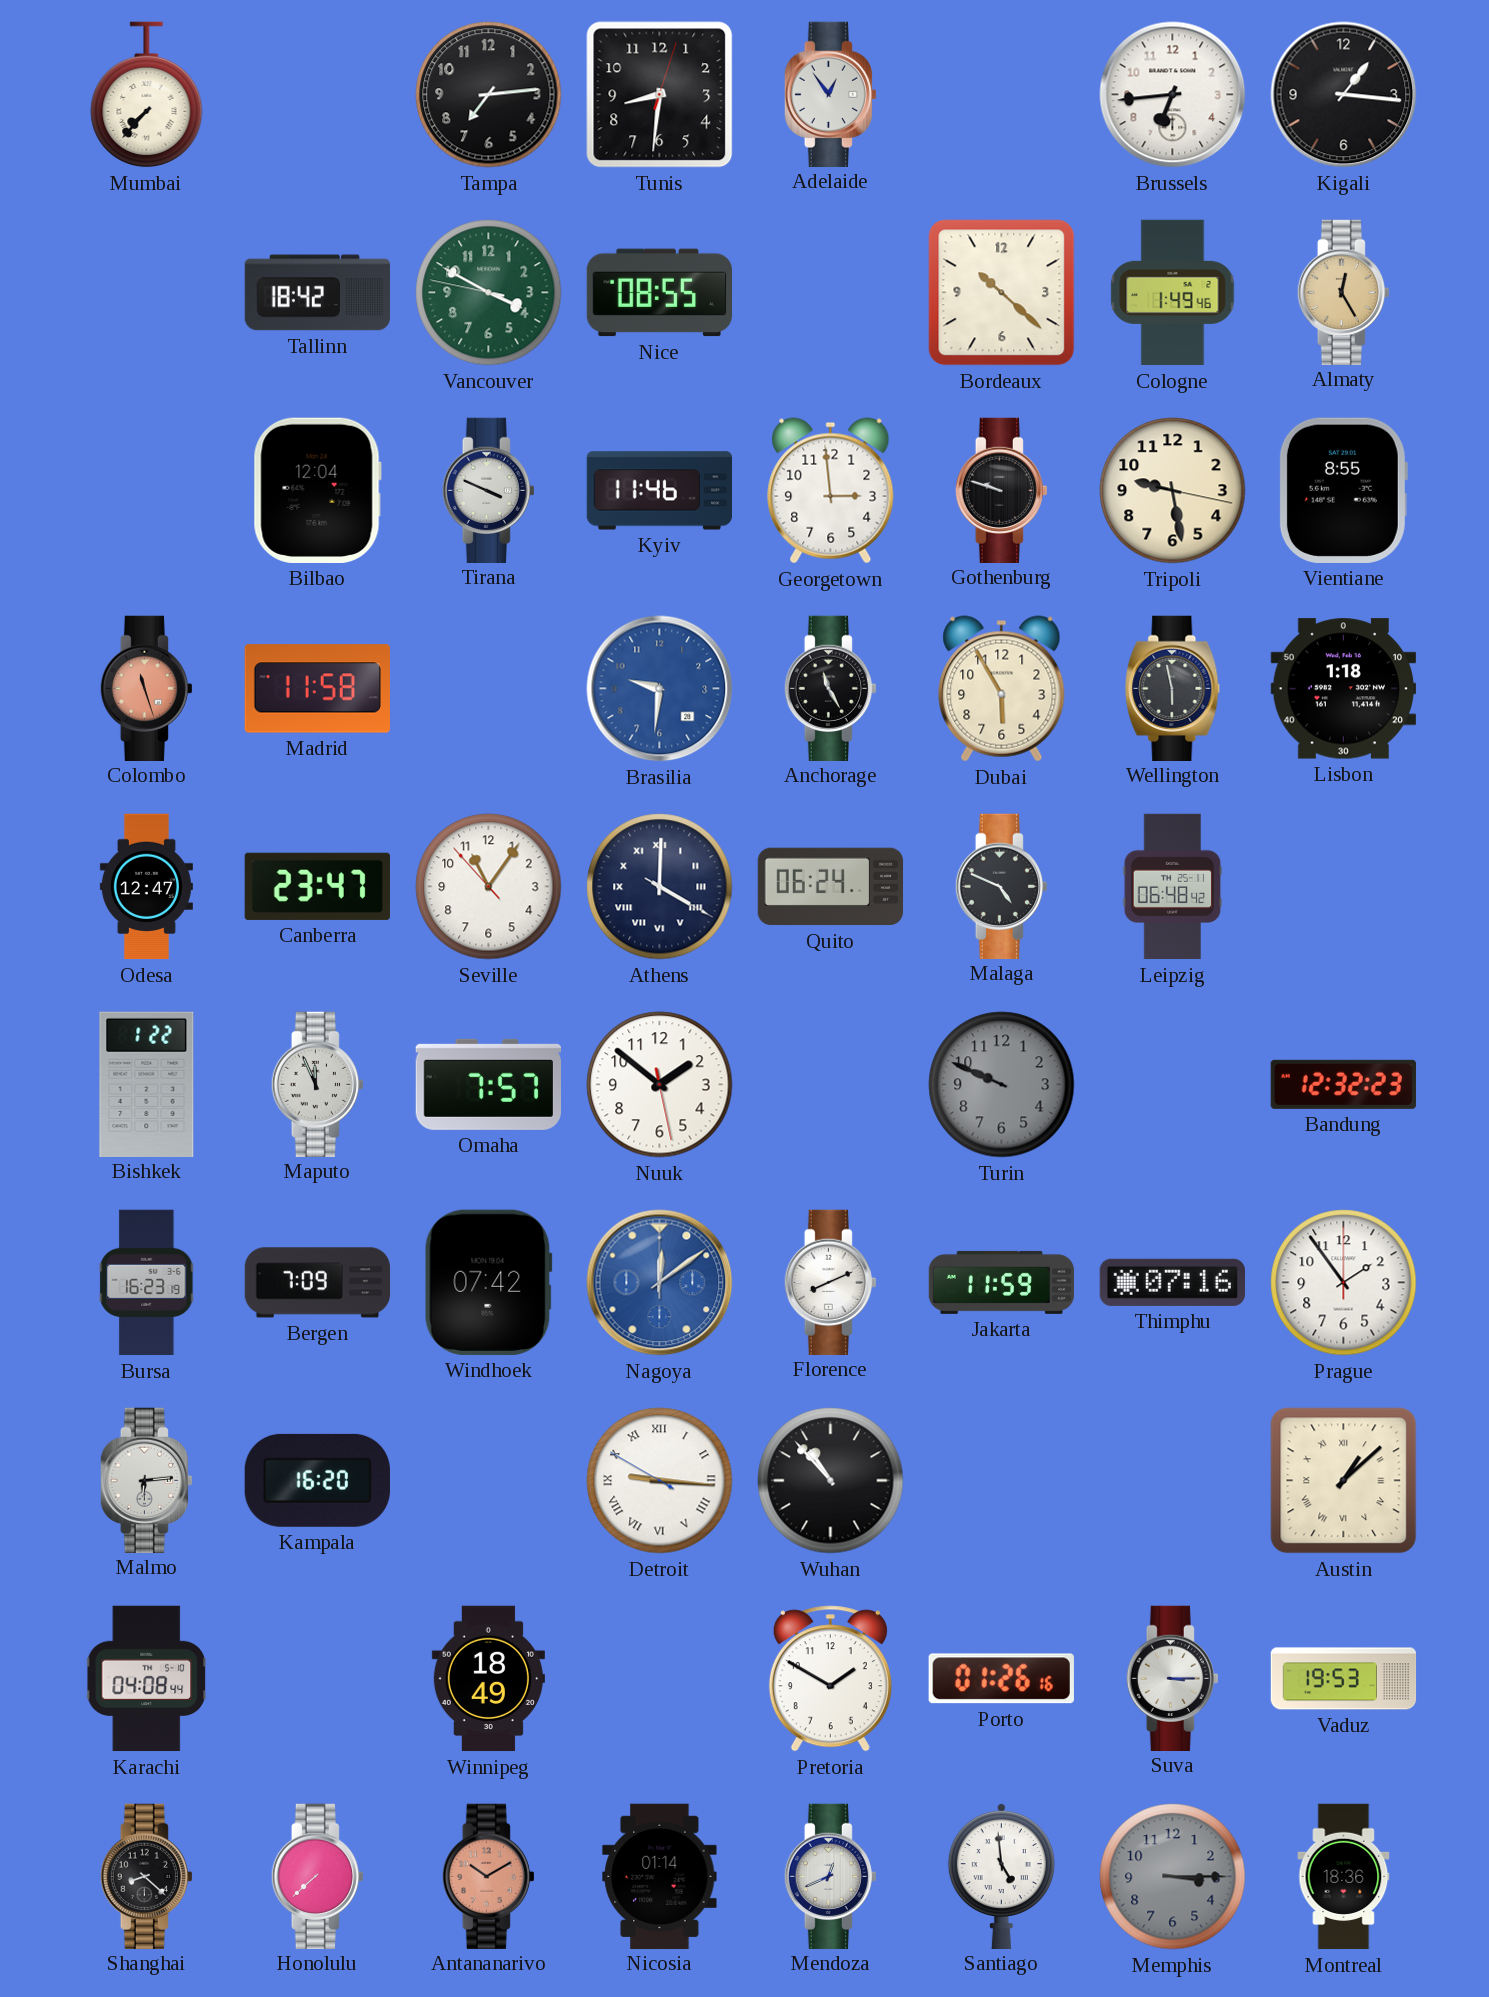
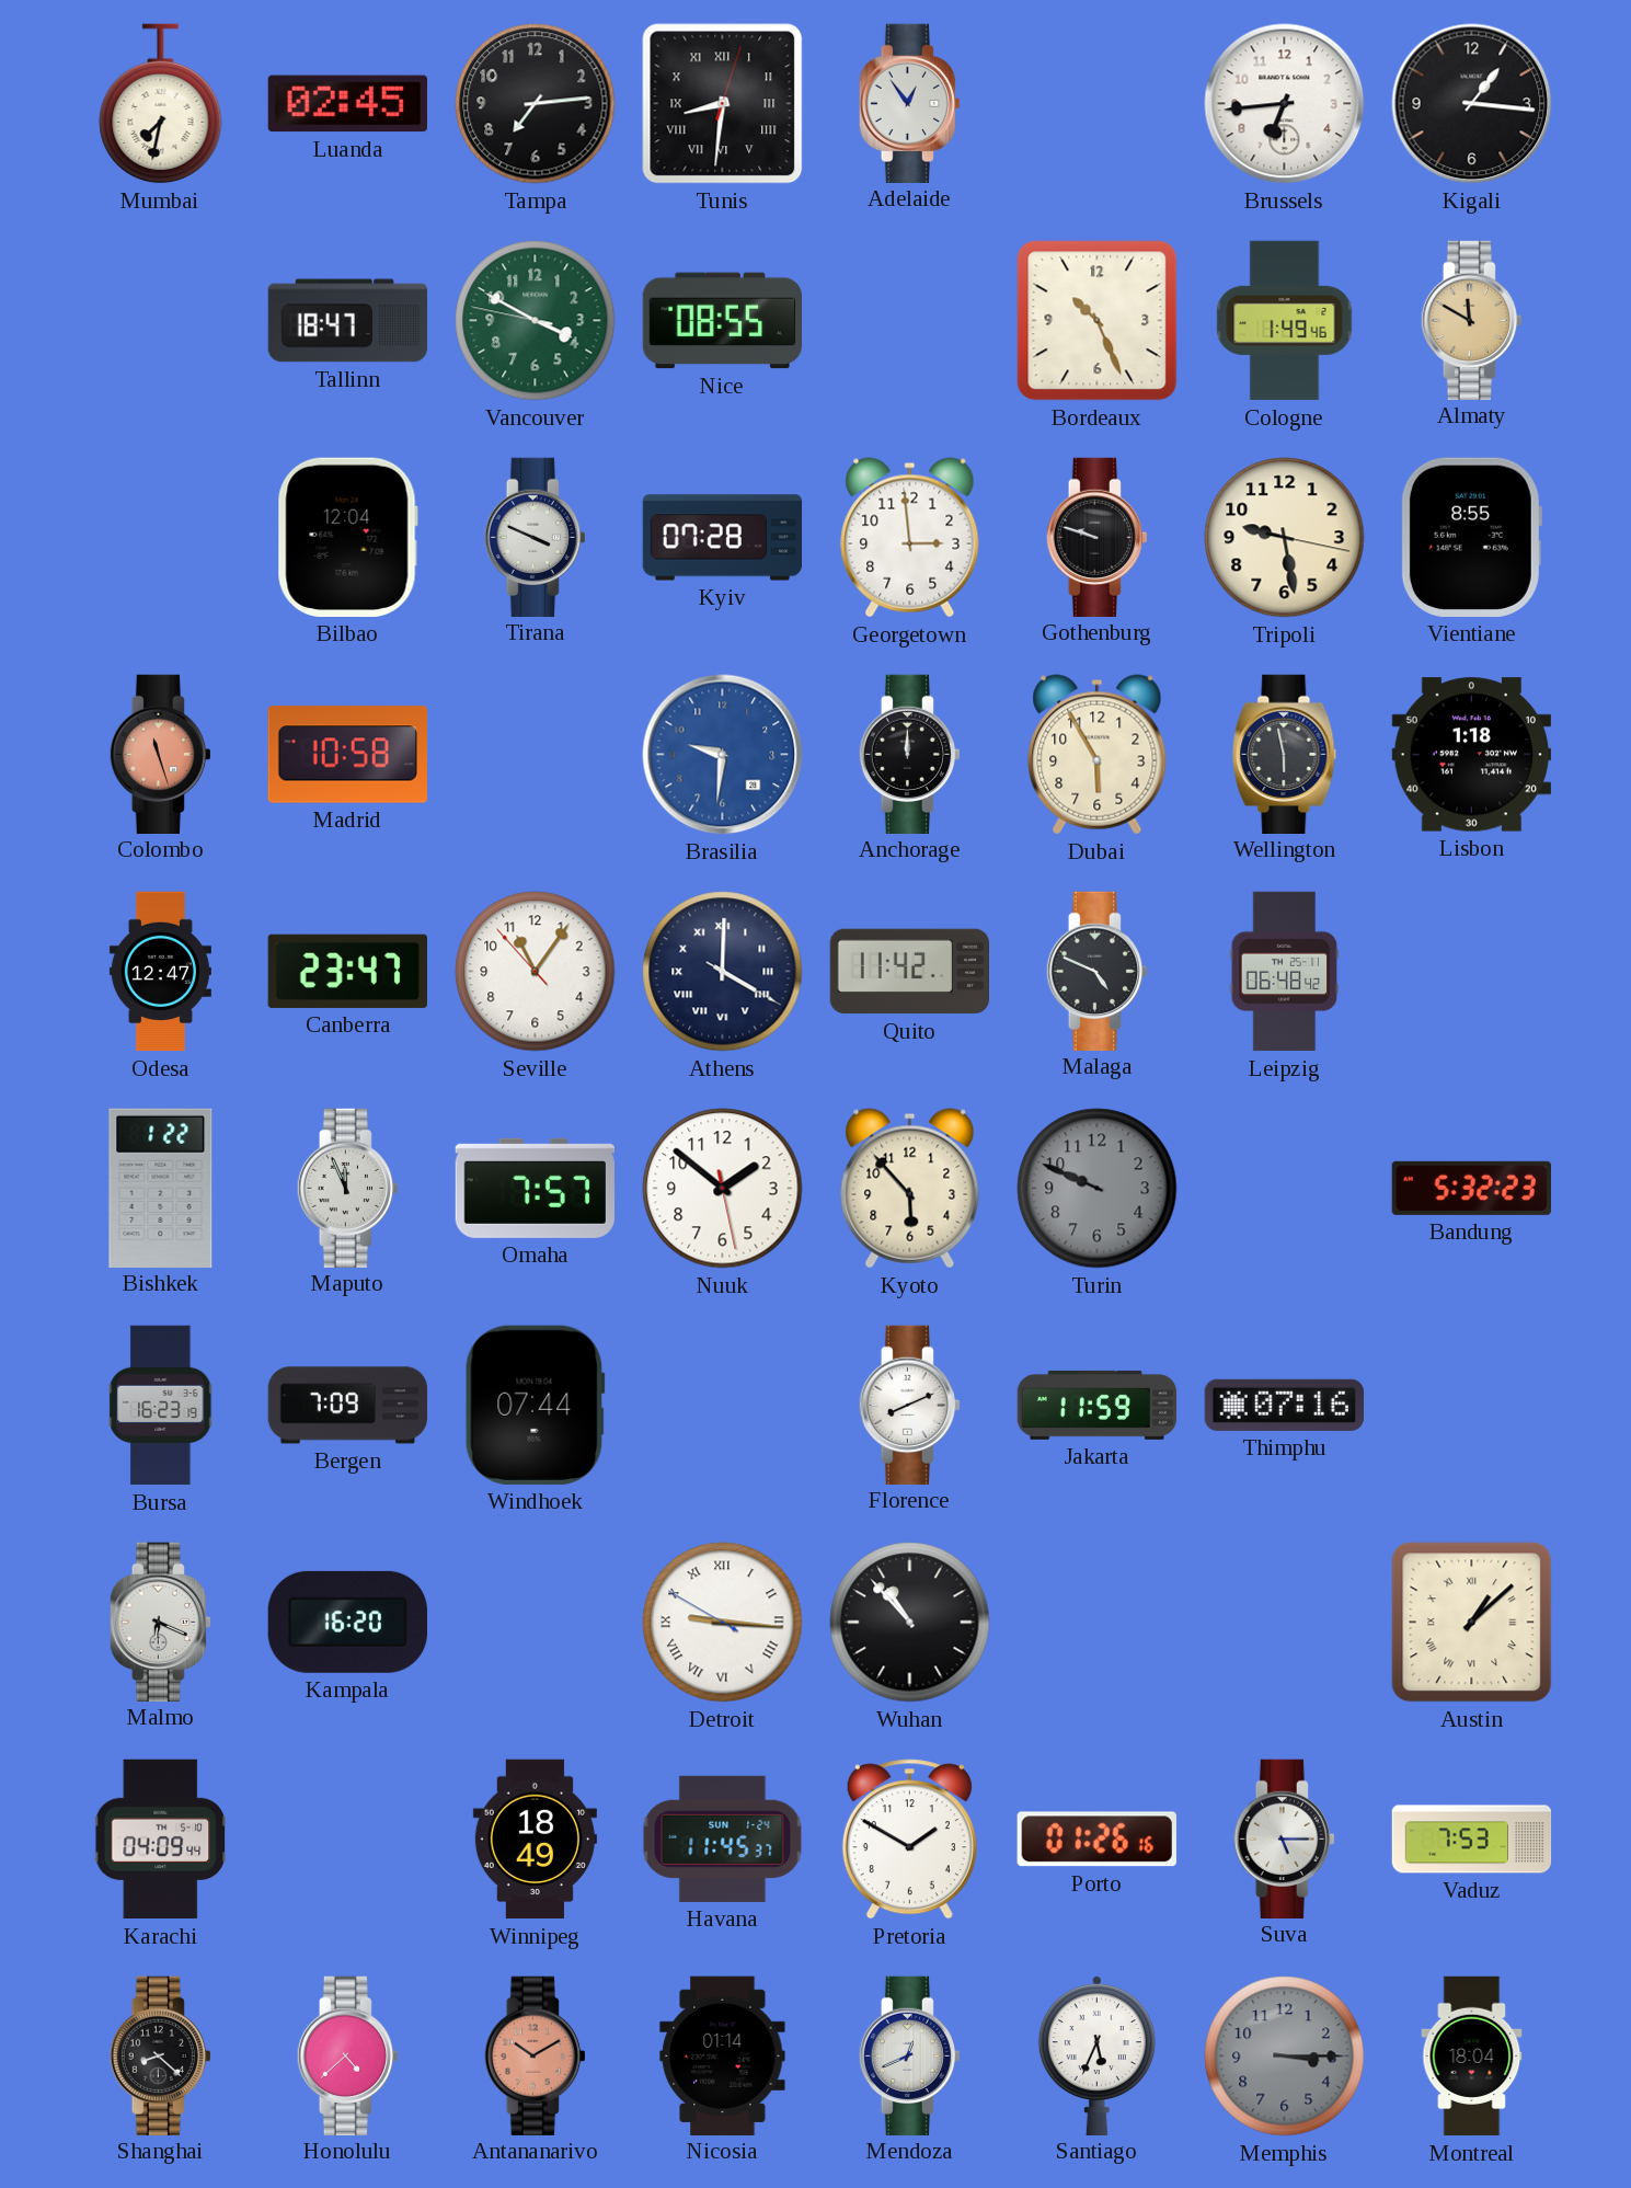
Mumbai: 7:37 -> 7:32 (161, 104)
Luanda: none -> 02:45 (347, 104)
Tunis numerals: Arabic -> Roman (723, 104)
Tallinn: 18:42 -> 18:47 (347, 321)
Bordeaux: 10:22 -> 10:26 (1098, 321)
Almaty: 12:25 -> 11:50 (1471, 320)
Kyiv: 11:46 -> 07:28 (722, 538)
Madrid: 11:58 -> 10:58 (347, 755)
Anchorage: 11:25 -> 12:00 (909, 754)
Quito: 06:24 -> 11:42 (910, 972)
Kyoto: none -> 5:53 (910, 1189)
Bandung: 12:32 -> 5:32 (1471, 1188)
Windhoek: 07:42 -> 07:44 (535, 1405)
Nagoya: 12:09 -> none (660, 1283)
Prague: 1:54 -> none (1344, 1283)
Malmo: 6:14 -> 6:19 (160, 1622)
Karachi: 04:08 -> 04:09 (161, 1840)
Havana: none -> 11:45 (723, 1838)
Suva: 3:15 -> 5:15 (1284, 1838)
Vaduz: 19:53 -> 7:53 (1472, 1840)
Honolulu: 7:38 -> 4:38 (347, 2055)
Santiago: 4:59 -> 5:34 (1096, 2054)
Montreal: 18:36 -> 18:04 (1472, 2057)
